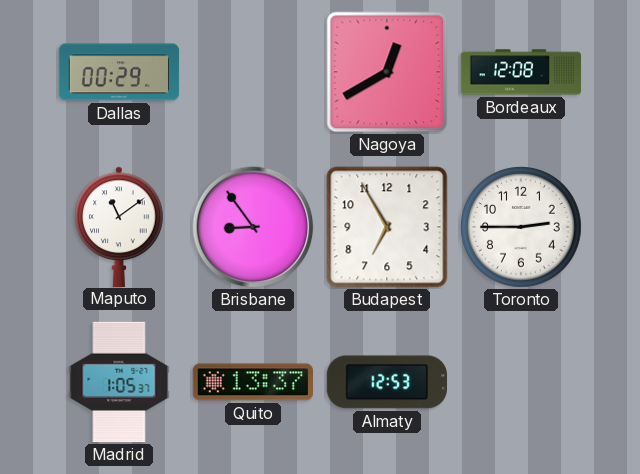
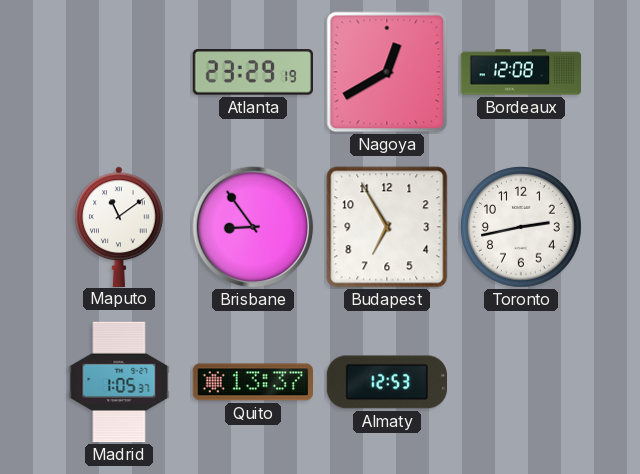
Dallas: 00:29 -> none (119, 72)
Atlanta: none -> 23:29 (252, 72)
Toronto: 2:45 -> 2:43 (522, 228)
